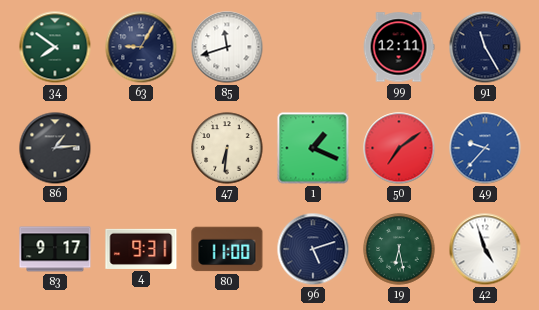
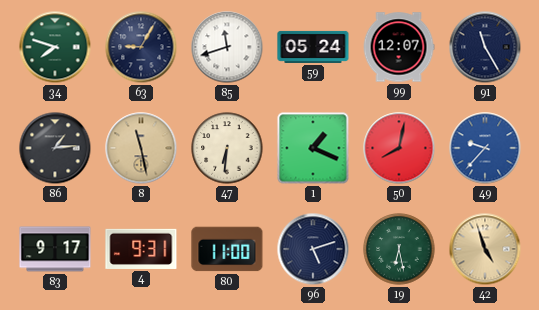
34: 7:51 -> 7:48 (55, 47)
59: none -> 05:24 (313, 47)
99: 12:11 -> 12:07 (399, 47)
8: none -> 11:28 (141, 148)
50: 7:09 -> 8:02 (399, 148)
42 dial: white -> champagne (485, 249)
